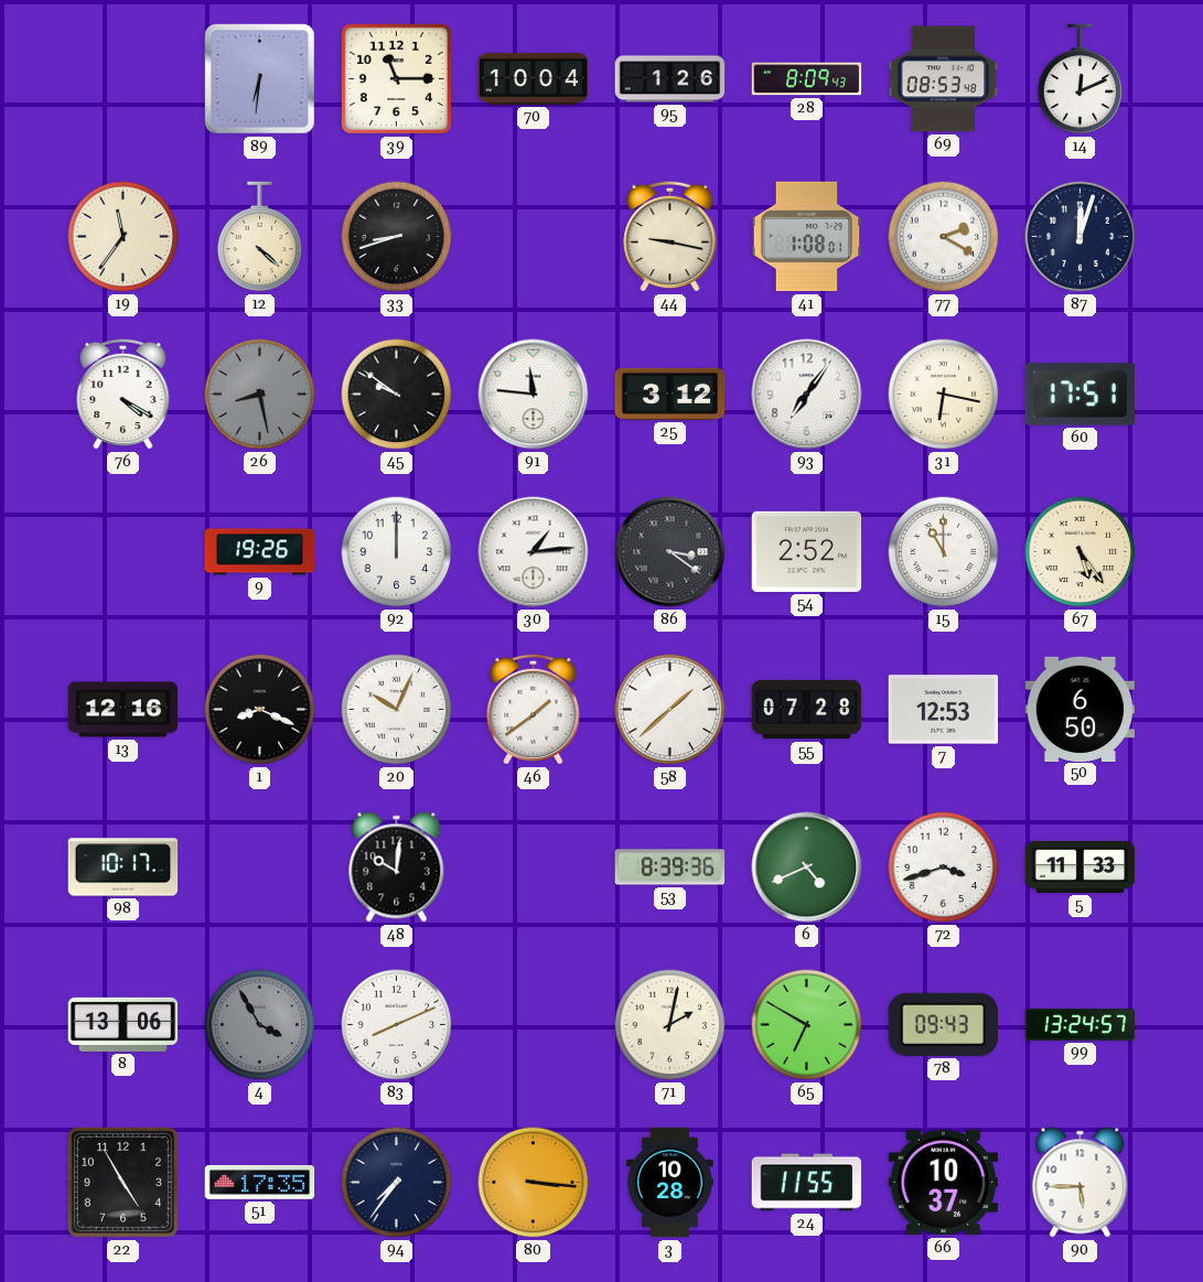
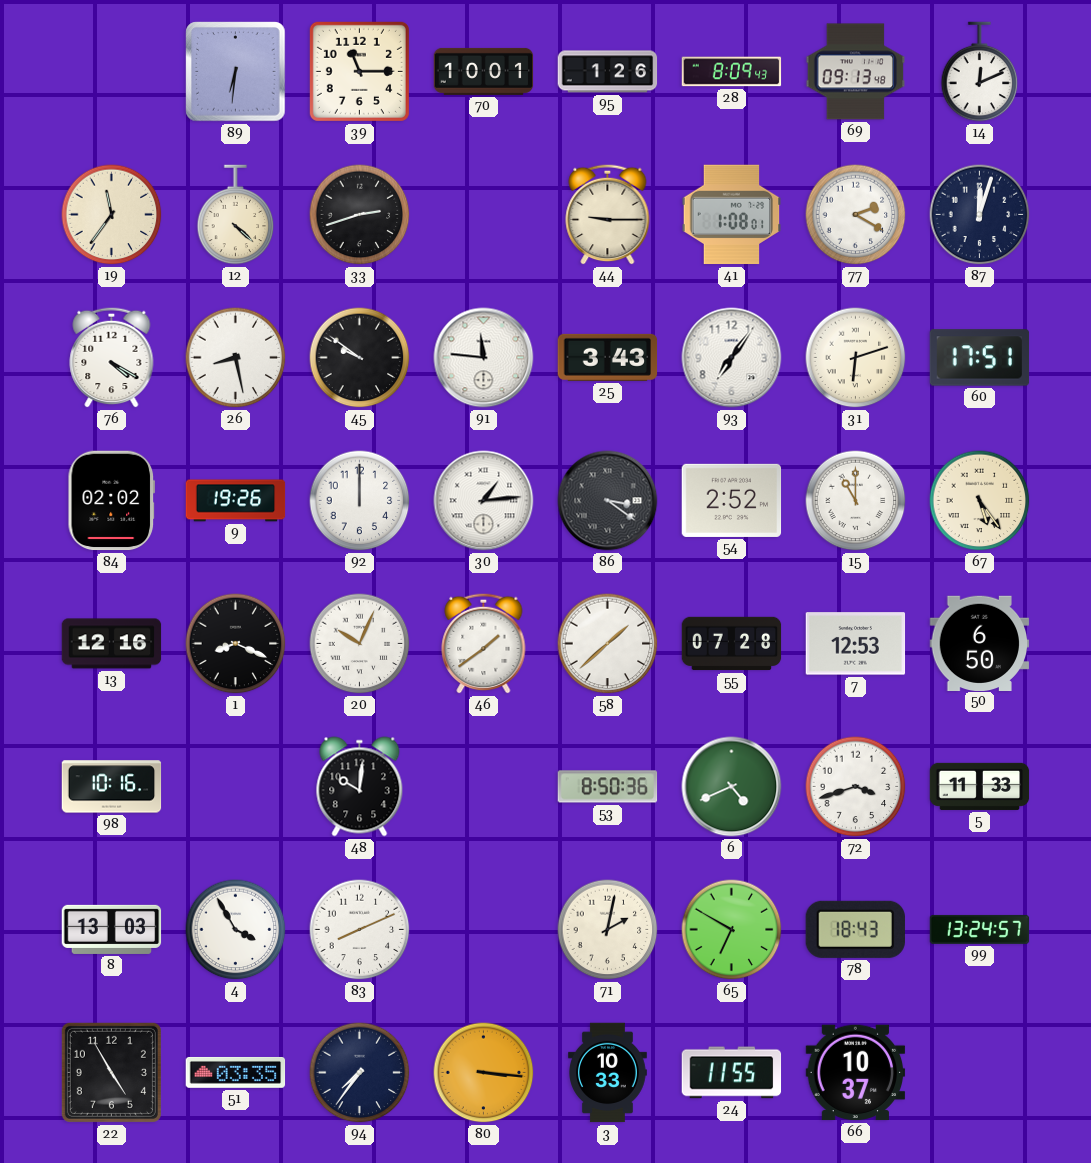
70: 10:04 -> 10:01 (484, 71)
69: 08:53 -> 09:13 (856, 72)
33: 8:42 -> 2:42 (360, 215)
44: 9:17 -> 9:15 (608, 214)
26 dial: grey -> white (236, 358)
25: 3:12 -> 3:43 (608, 357)
31: 6:17 -> 6:12 (856, 358)
84: none -> 02:02 (111, 501)
98: 10:17 -> 10:16 (112, 787)
53: 8:39 -> 8:50 (608, 787)
8: 13:06 -> 13:03 (112, 929)
4 dial: grey -> white (236, 930)
78: 09:43 -> 18:43 (855, 929)
51: 17:35 -> 03:35 (236, 1072)
3: 10:28 -> 10:33 (608, 1073)
90: 5:45 -> none (1081, 1183)
